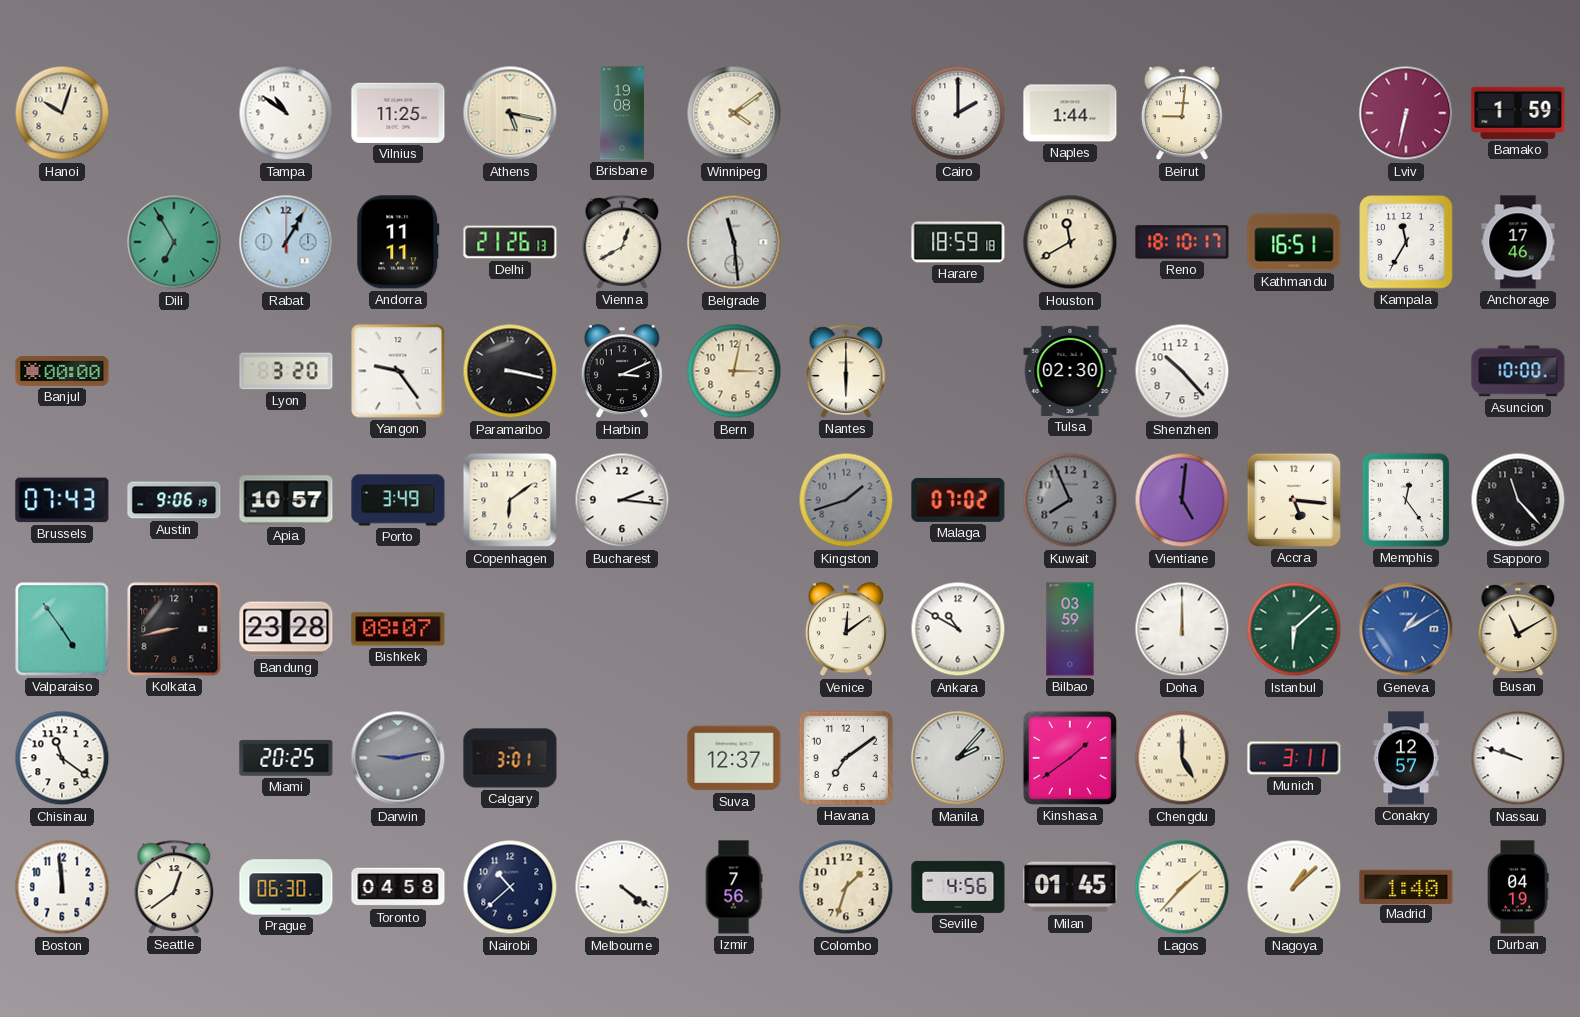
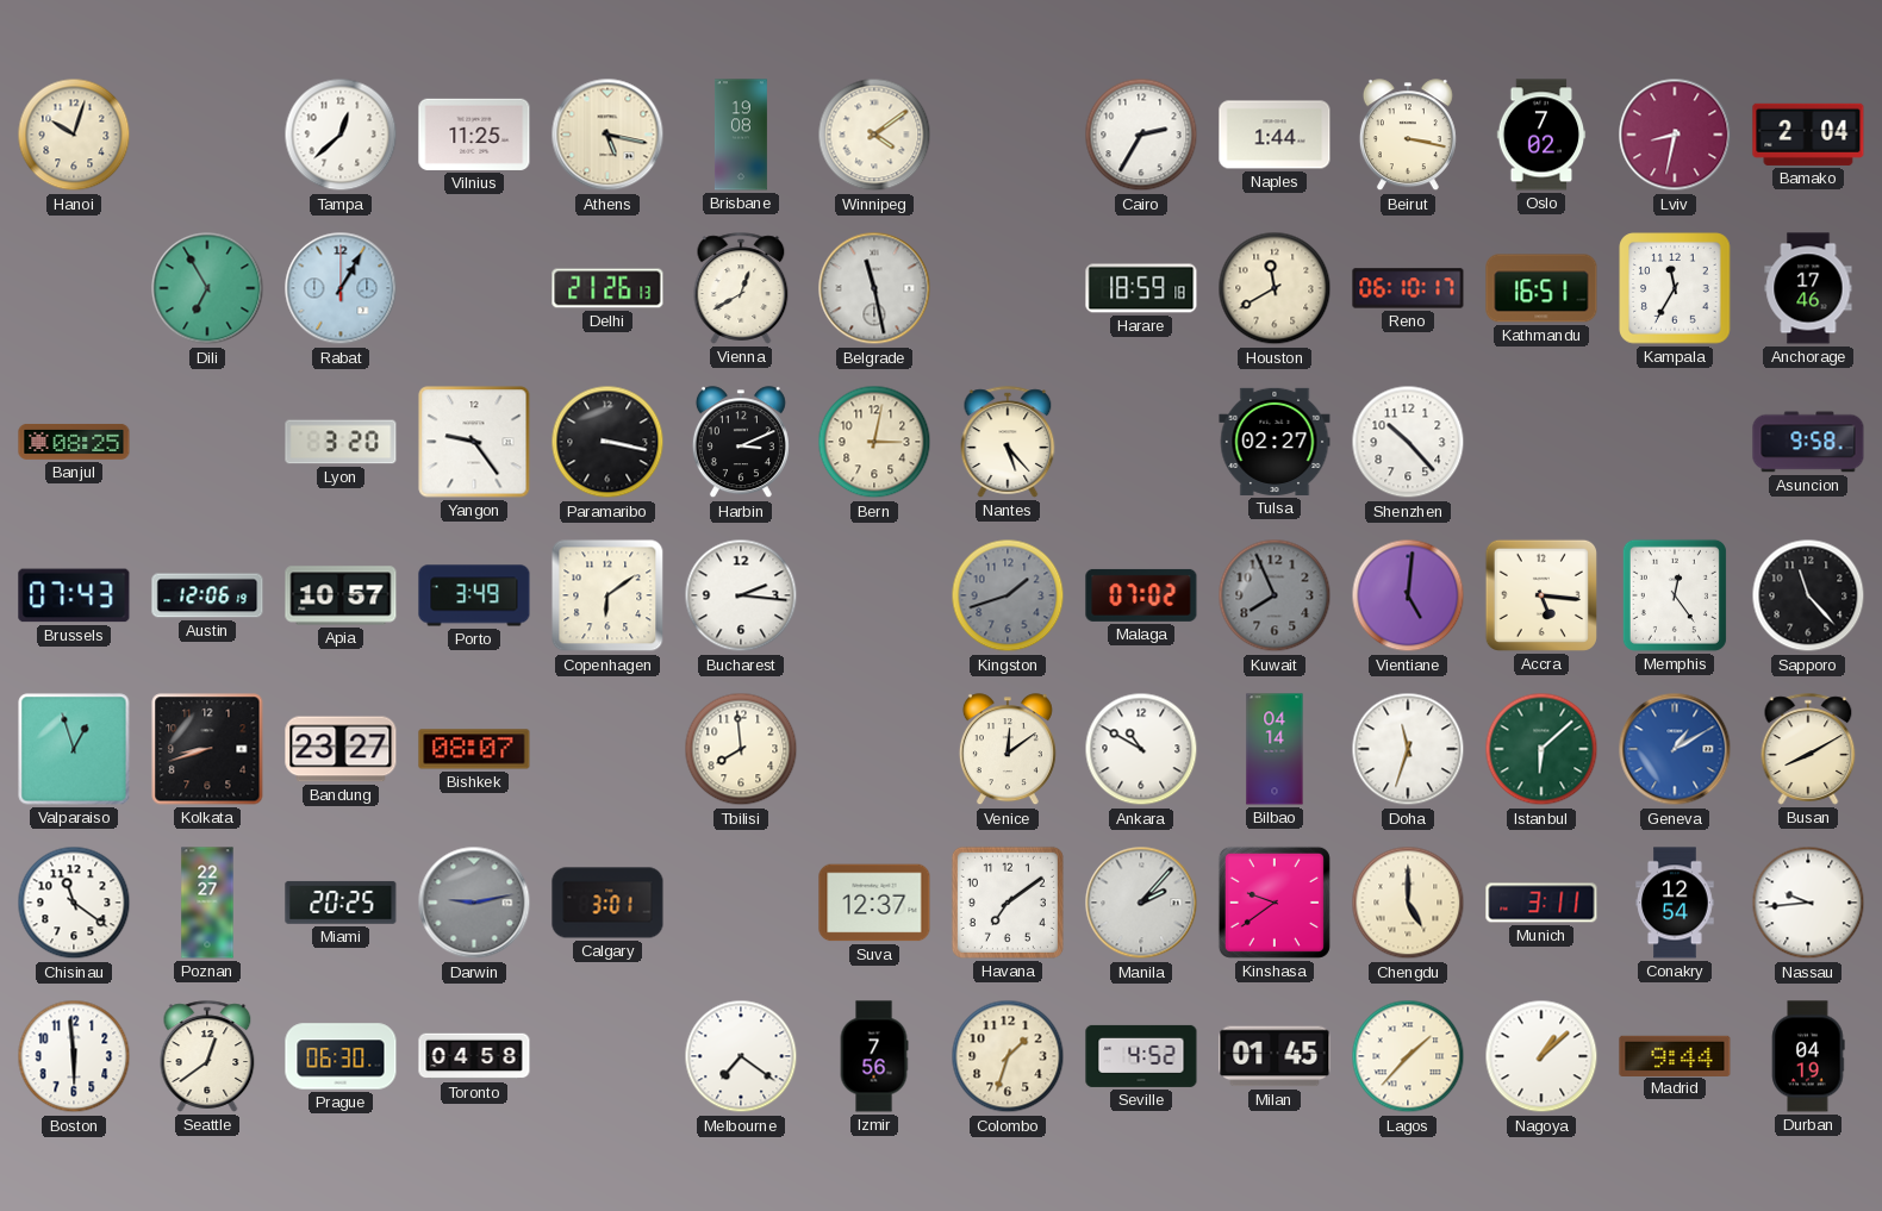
Tampa: 10:51 -> 12:38 (341, 135)
Cairo: 2:00 -> 2:35 (1141, 135)
Beirut: 9:01 -> 3:17 (1408, 136)
Oslo: none -> 7:02 (1541, 135)
Lviv: 6:32 -> 8:32 (1675, 135)
Bamako: 1:59 -> 2:04 (1808, 135)
Andorra: 11:11 -> none (398, 242)
Belgrade: 11:29 -> 11:28 (874, 288)
Reno: 18:10 -> 06:10 (1408, 288)
Banjul: 00:00 -> 08:25 (74, 442)
Nantes: 6:00 -> 5:23 (1008, 442)
Tulsa: 02:30 -> 02:27 (1275, 442)
Asuncion: 10:00 -> 9:58 (1808, 442)
Austin: 9:06 -> 12:06 (207, 595)
Valparaiso: 4:54 -> 12:57 (74, 749)
Kolkata: 8:43 -> 8:42 (207, 749)
Bandung: 23:28 -> 23:27 (341, 749)
Tbilisi: none -> 7:59 (741, 749)
Bilbao: 03:59 -> 04:14 (1275, 749)
Doha: 12:00 -> 11:33 (1408, 749)
Busan: 11:10 -> 8:10 (1808, 749)
Poznan: none -> 22:27 (207, 903)
Kinshasa: 1:39 -> 9:39 (1275, 903)
Conakry: 12:57 -> 12:54 (1675, 903)
Nassau: 9:48 -> 9:44 (1808, 903)
Boston: 11:59 -> 5:59 (74, 1056)
Nairobi: 10:38 -> none (510, 887)
Melbourne: 4:21 -> 7:21 (741, 1056)
Seville: 4:56 -> 4:52 (1141, 1056)
Madrid: 1:40 -> 9:44 (1675, 1055)
